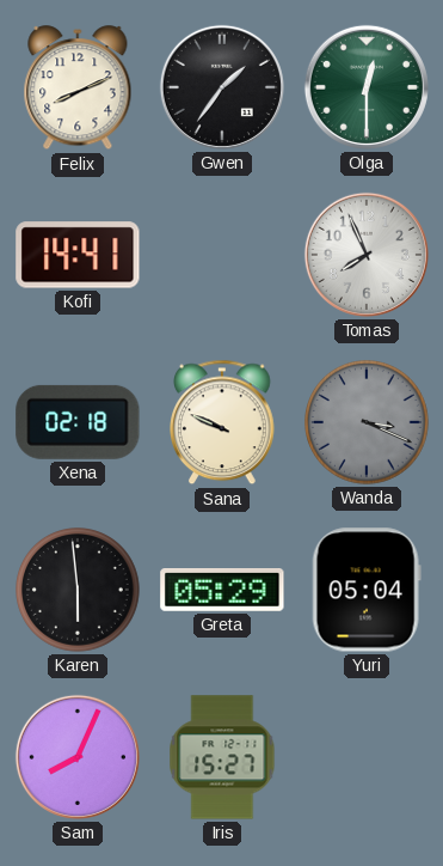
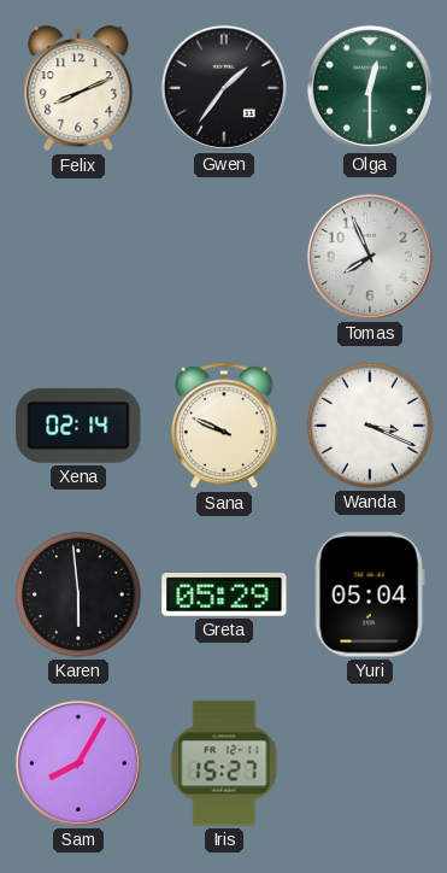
Kofi: 14:41 -> none (78, 255)
Xena: 02:18 -> 02:14 (78, 426)
Wanda dial: grey -> white (371, 427)
Sam: 8:04 -> 8:05 (78, 763)
